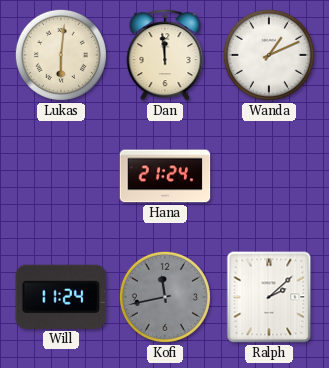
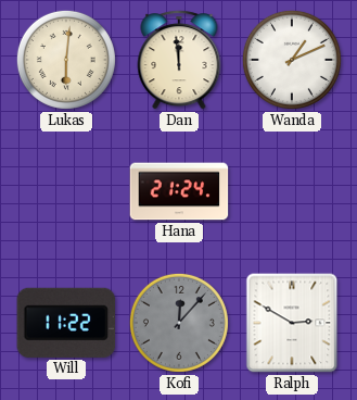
Will: 11:24 -> 11:22 (66, 323)
Kofi: 11:43 -> 12:07 (179, 323)
Ralph: 2:08 -> 2:50 (292, 323)
